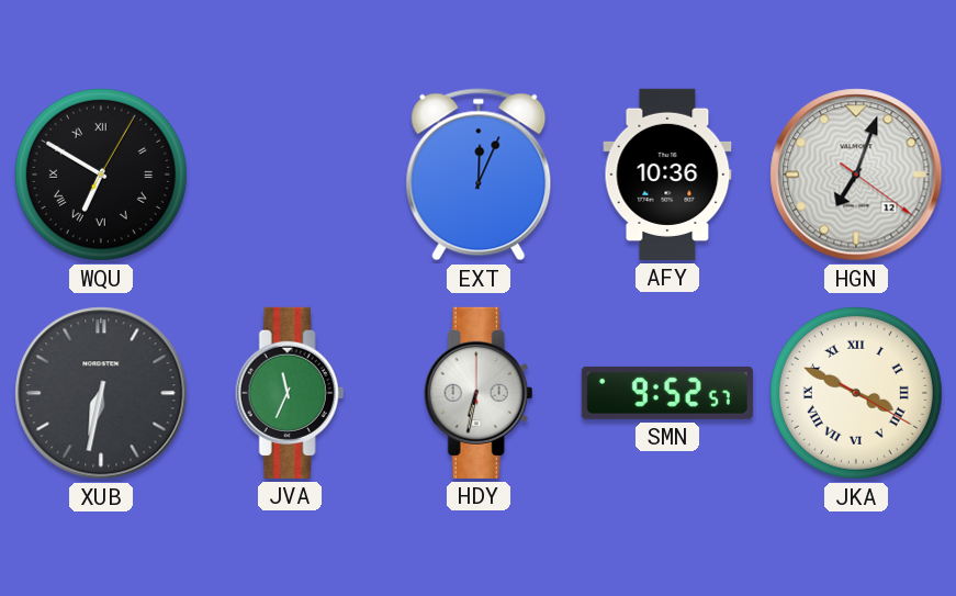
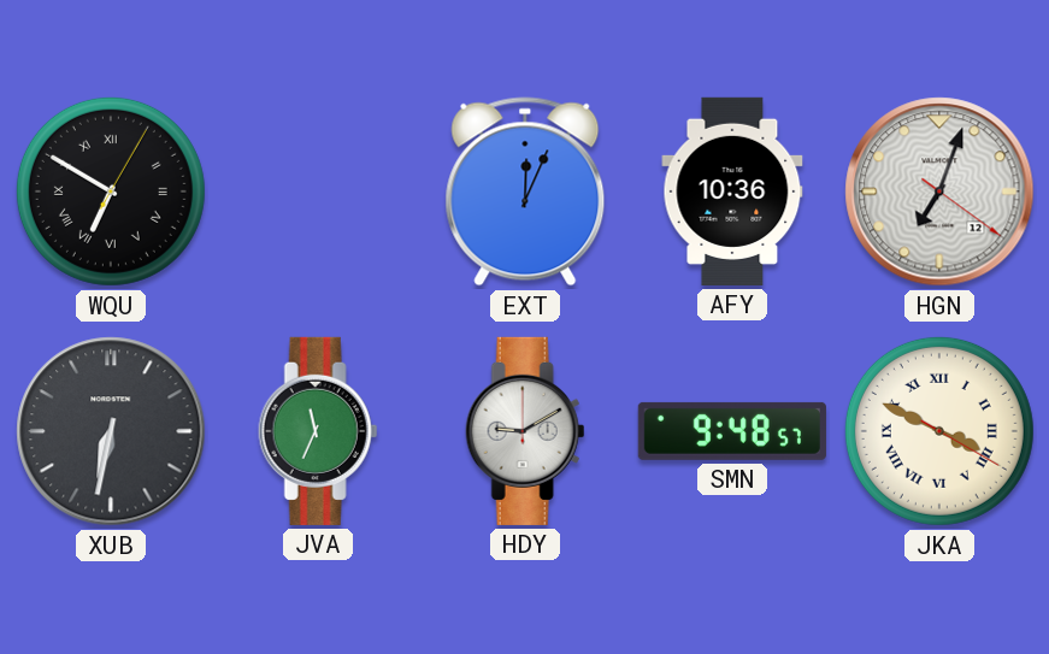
HDY: 6:32 -> 9:10 (525, 431)
SMN: 9:52 -> 9:48 (732, 431)
